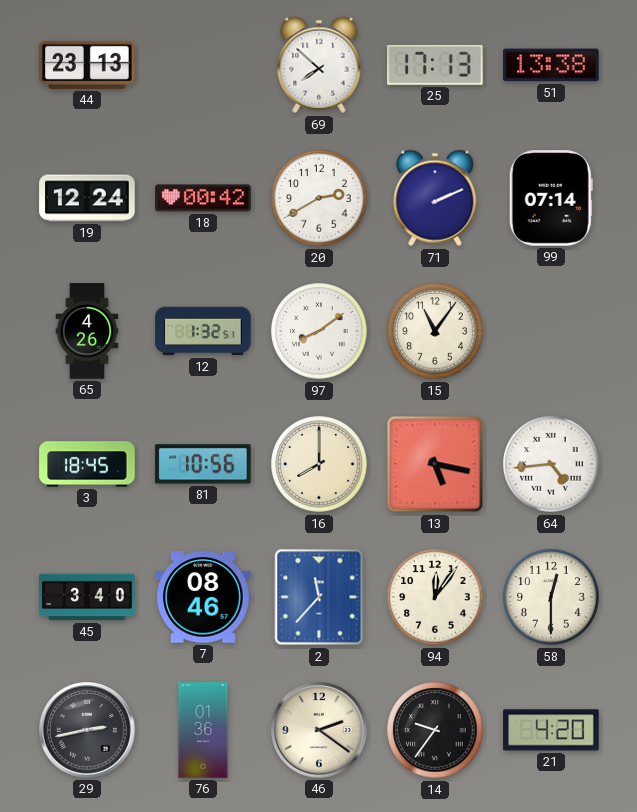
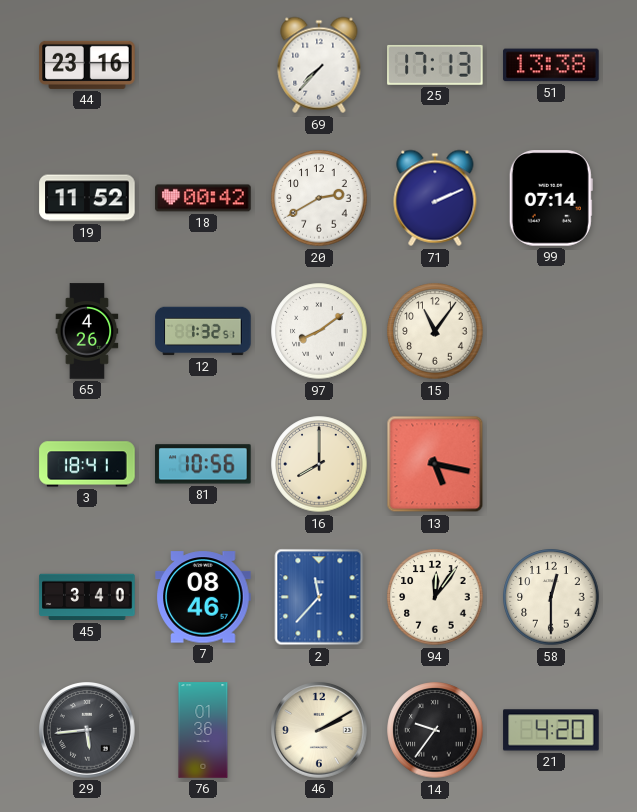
44: 23:13 -> 23:16 (87, 65)
69: 7:52 -> 7:37 (319, 65)
19: 12:24 -> 11:52 (87, 198)
3: 18:45 -> 18:41 (87, 464)
64: 4:44 -> none (551, 464)
29: 2:43 -> 5:44 (87, 730)
46: 2:21 -> 2:10 (319, 730)
